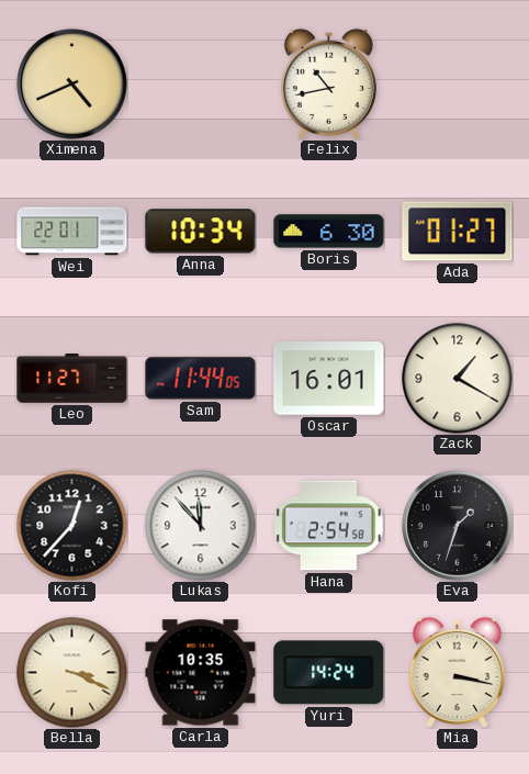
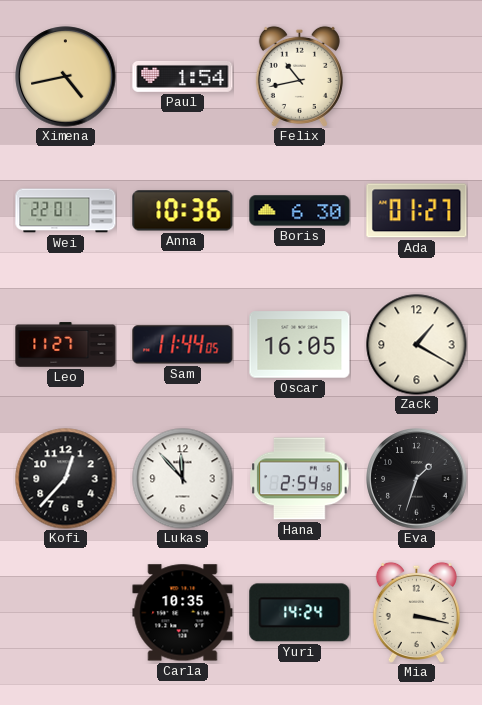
Ximena: 4:41 -> 4:43 (66, 77)
Paul: none -> 1:54 (183, 76)
Anna: 10:34 -> 10:36 (183, 211)
Oscar: 16:01 -> 16:05 (300, 345)
Bella: 3:19 -> none (72, 673)
